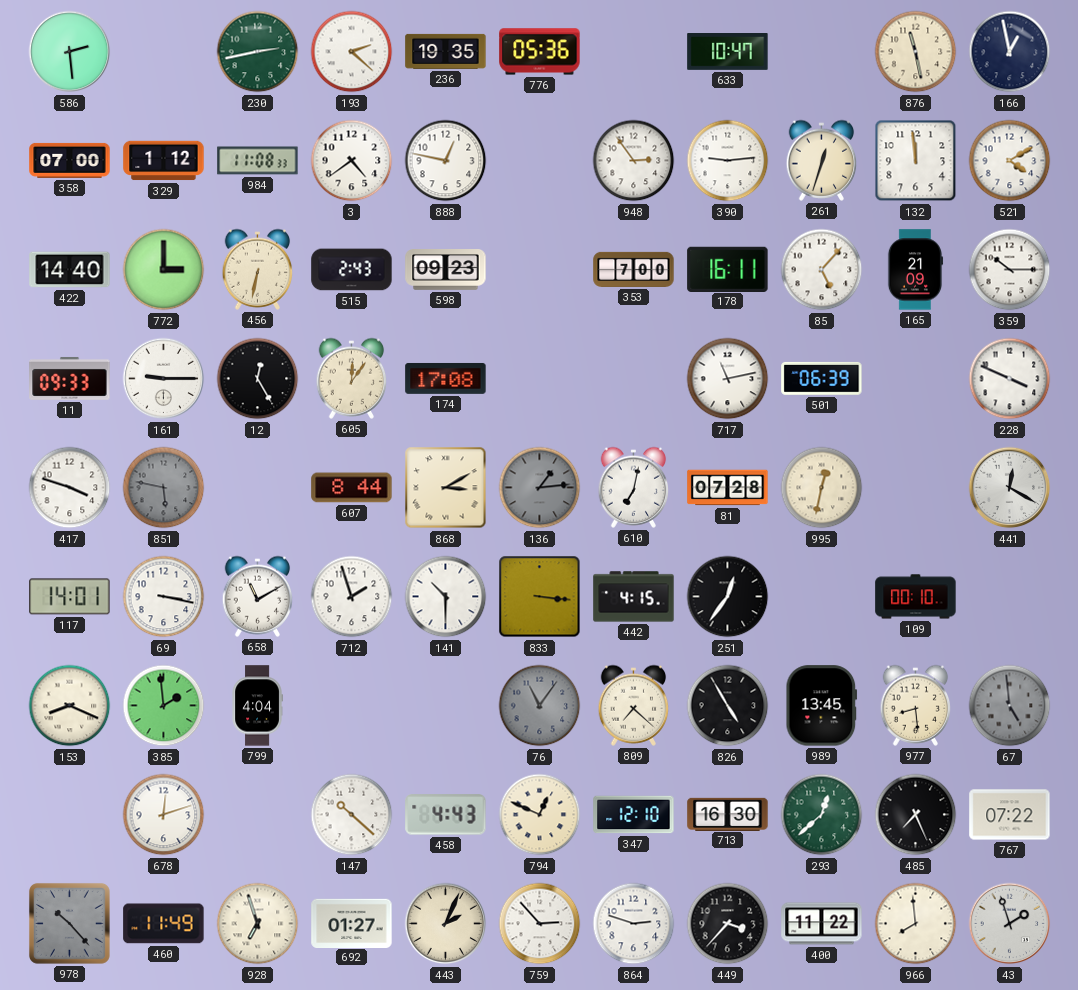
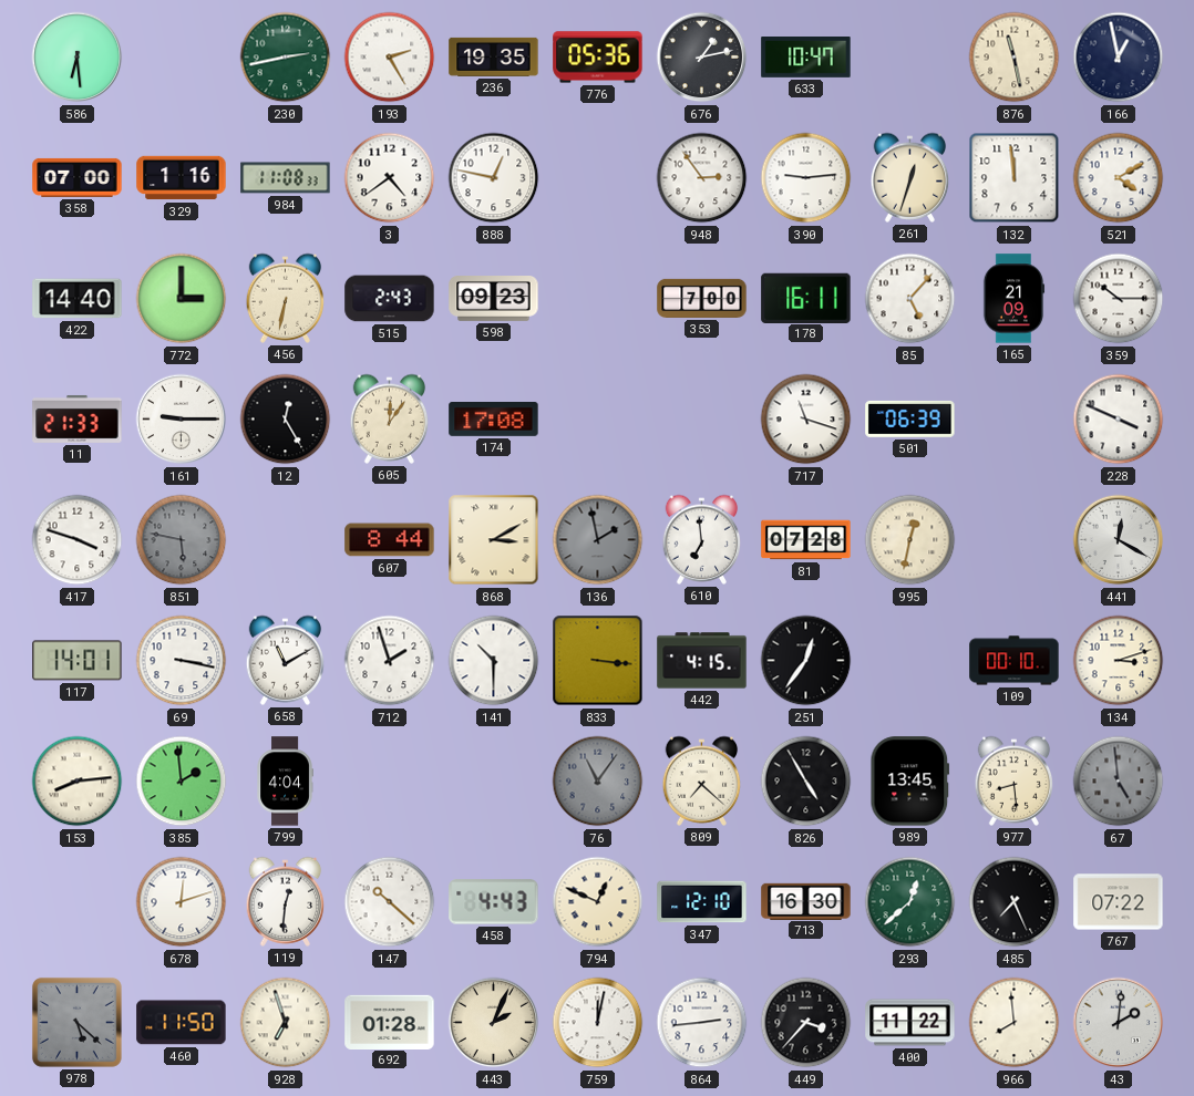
586: 2:29 -> 6:29 (78, 58)
193: 2:22 -> 2:25 (390, 58)
676: none -> 1:13 (702, 58)
329: 1:12 -> 1:16 (182, 178)
11: 09:33 -> 21:33 (78, 418)
717: 11:13 -> 11:18 (806, 420)
136: 1:14 -> 1:58 (598, 540)
610: 7:02 -> 6:59 (702, 539)
134: none -> 3:12 (1119, 661)
153: 8:19 -> 8:14 (78, 782)
119: none -> 12:31 (286, 901)
978: 10:23 -> 5:22 (78, 1022)
460: 11:49 -> 11:50 (182, 1023)
692: 01:27 -> 01:28 (390, 1022)
759: 2:53 -> 12:02 (598, 1023)
864: 2:48 -> 2:44 (702, 1023)
43: 1:57 -> 2:01 (1119, 1023)
